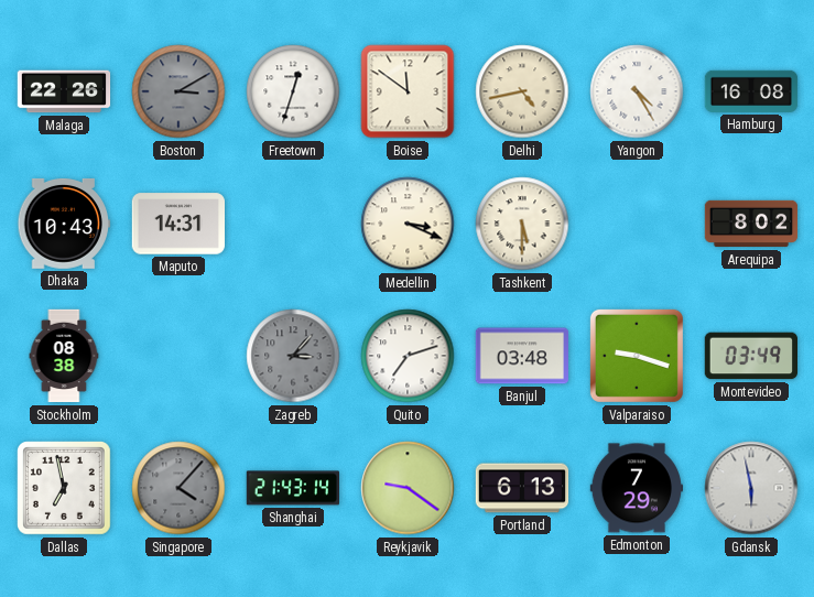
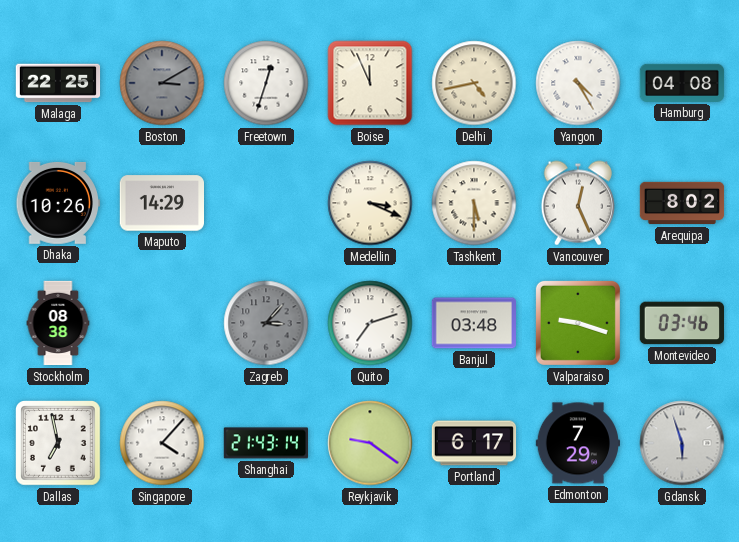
Malaga: 22:26 -> 22:25 (58, 83)
Boise: 11:51 -> 11:56 (370, 83)
Hamburg: 16:08 -> 04:08 (682, 83)
Dhaka: 10:43 -> 10:26 (57, 203)
Maputo: 14:31 -> 14:29 (162, 203)
Vancouver: none -> 12:26 (577, 203)
Montevideo: 03:49 -> 03:46 (681, 323)
Singapore dial: grey -> white (162, 443)
Portland: 6:13 -> 6:17 (474, 443)
Gdansk: 5:58 -> 5:57 (682, 443)
